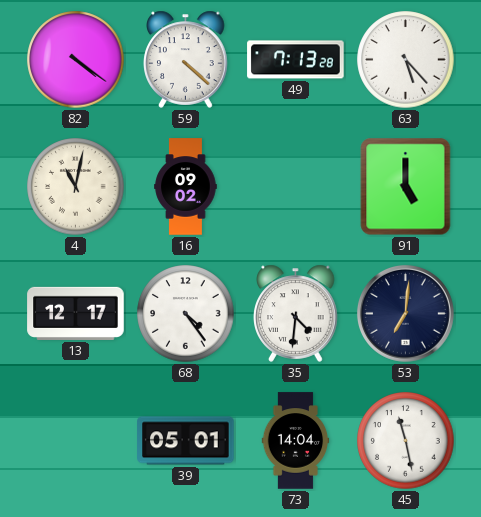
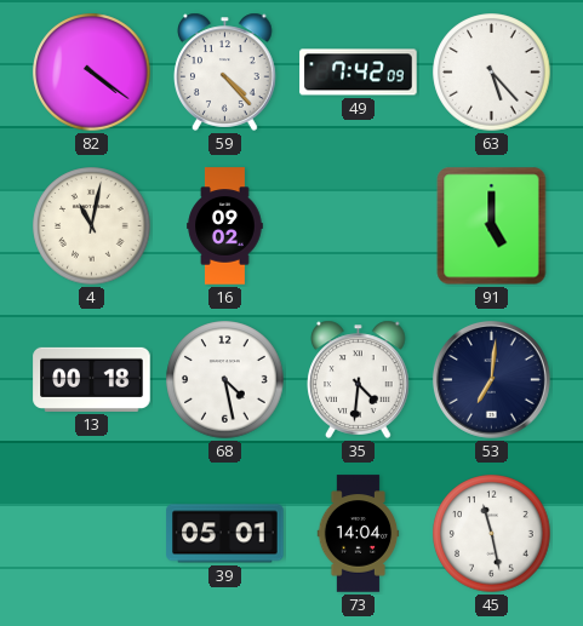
59: 4:22 -> 4:23 (225, 71)
49: 7:13 -> 7:42 (359, 73)
13: 12:17 -> 00:18 (92, 379)
68: 4:24 -> 4:28 (225, 380)
